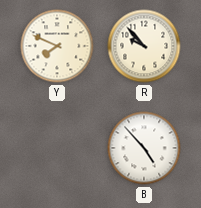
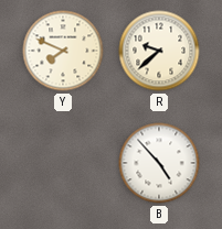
R: 9:53 -> 9:38 (159, 51)
